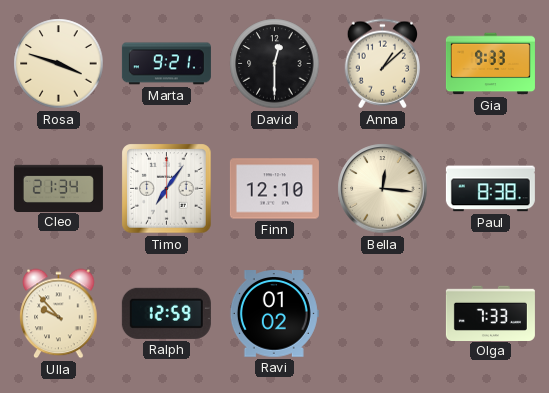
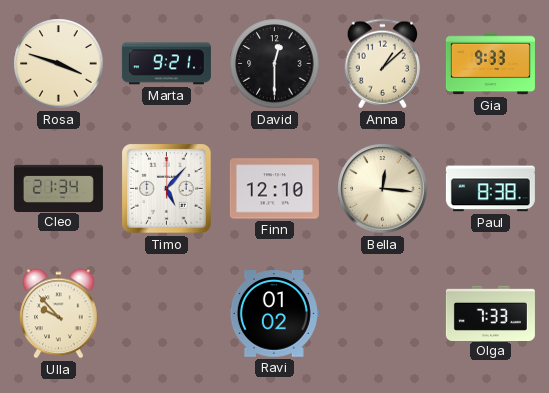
Timo: 7:06 -> 5:07 (167, 189)
Ralph: 12:59 -> none (166, 313)
